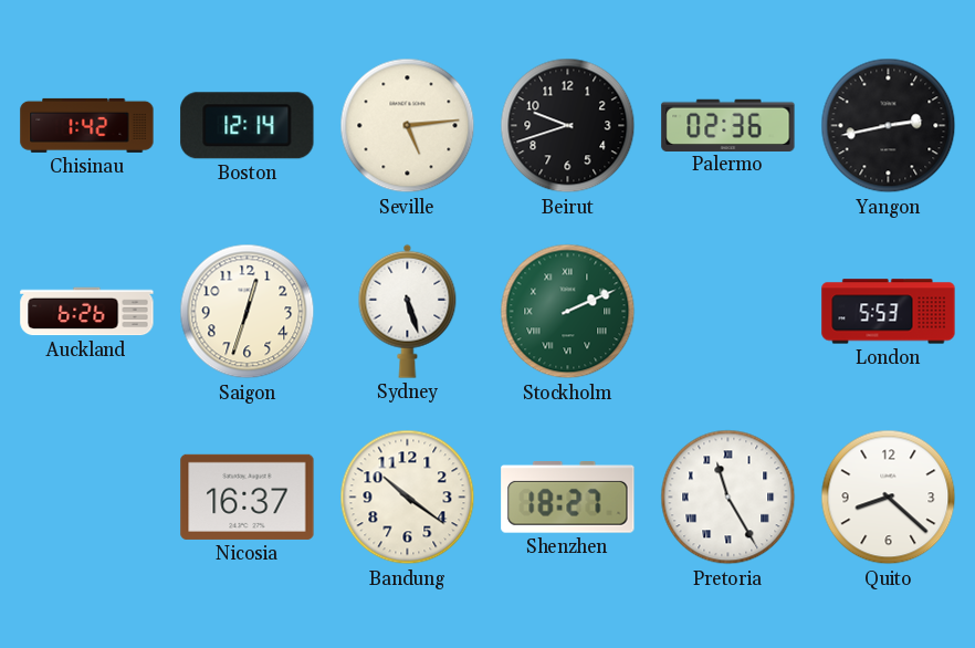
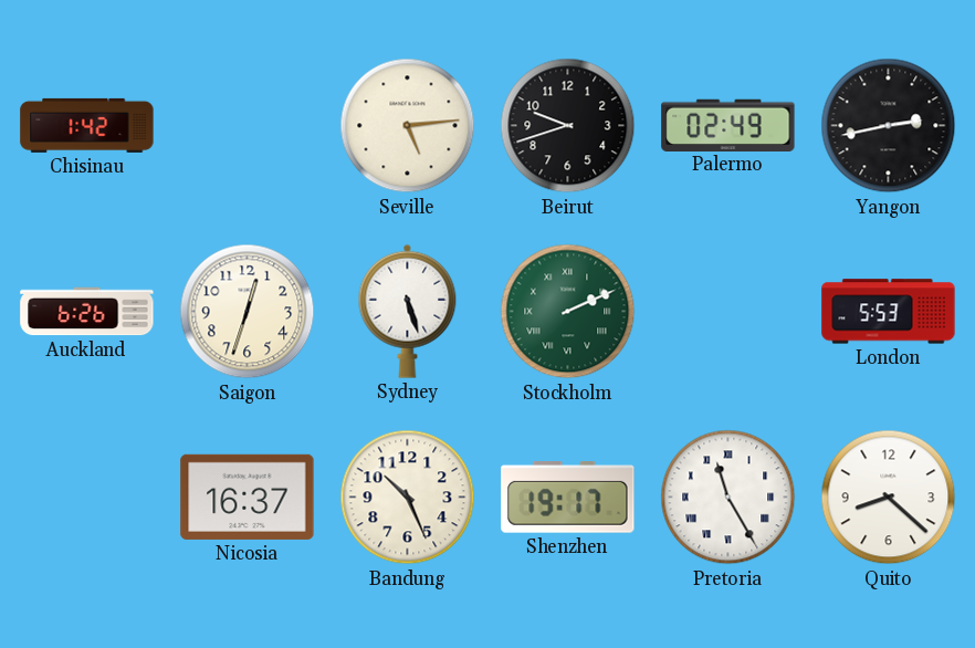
Boston: 12:14 -> none (248, 126)
Palermo: 02:36 -> 02:49 (728, 125)
Bandung: 10:21 -> 10:26 (408, 498)
Shenzhen: 18:27 -> 19:17 (568, 498)
